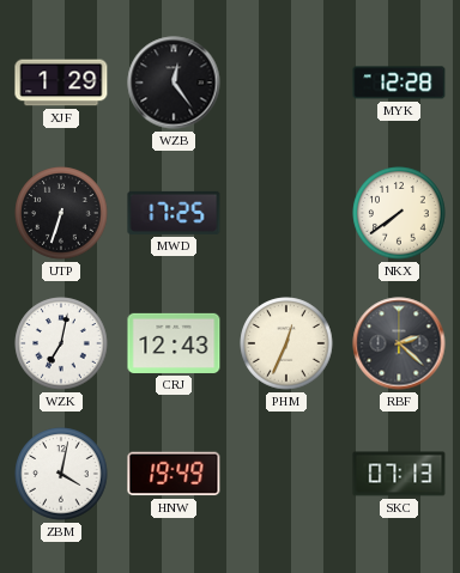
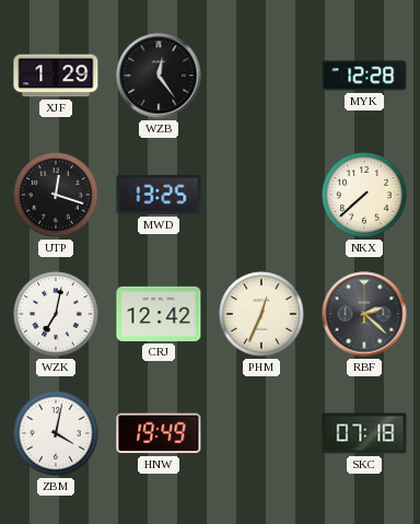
UTP: 6:33 -> 12:18 (56, 195)
MWD: 17:25 -> 13:25 (159, 195)
NKX: 7:39 -> 7:38 (364, 195)
CRJ: 12:43 -> 12:42 (159, 314)
SKC: 07:13 -> 07:18 (364, 433)
